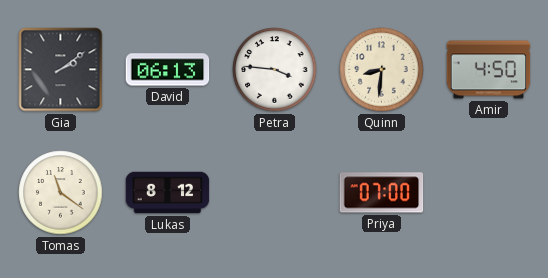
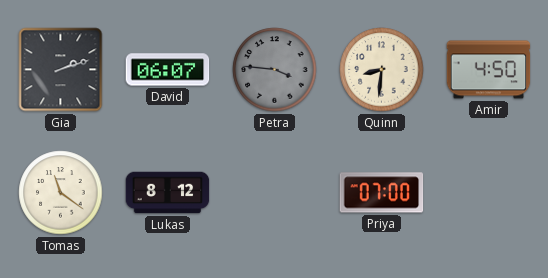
Gia: 2:09 -> 2:12 (61, 70)
David: 06:13 -> 06:07 (168, 70)
Petra dial: white -> grey (275, 70)
